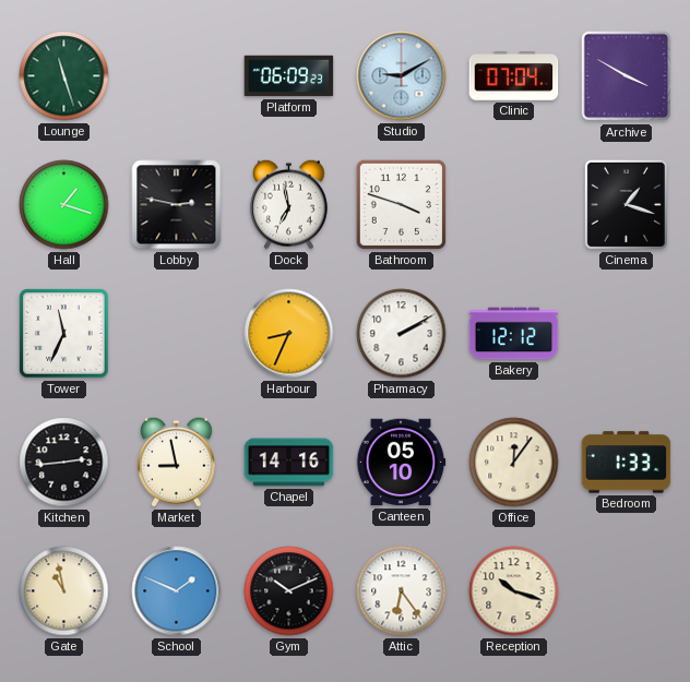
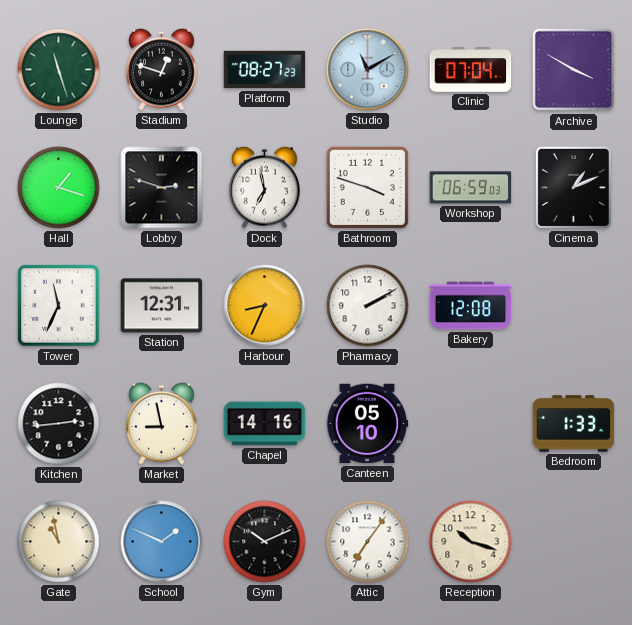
Stadium: none -> 12:48 (162, 69)
Platform: 06:09 -> 08:27 (265, 70)
Studio: 9:10 -> 11:10 (368, 70)
Lobby: 2:47 -> 2:48 (162, 188)
Workshop: none -> 06:59 (471, 188)
Cinema: 1:18 -> 1:11 (573, 187)
Station: none -> 12:31 (162, 306)
Bakery: 12:12 -> 12:08 (471, 306)
Office: 12:06 -> none (514, 463)
Attic: 6:24 -> 7:06 (368, 542)
